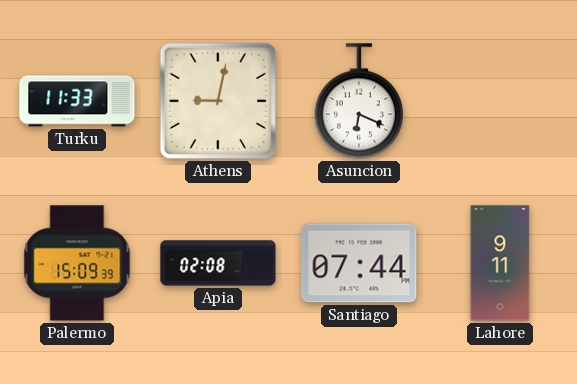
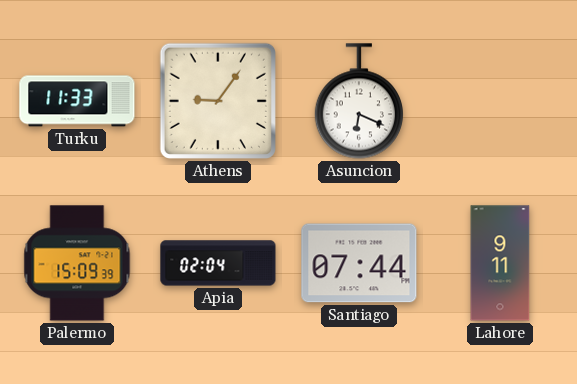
Athens: 9:02 -> 9:06 (218, 101)
Apia: 02:08 -> 02:04 (218, 263)
